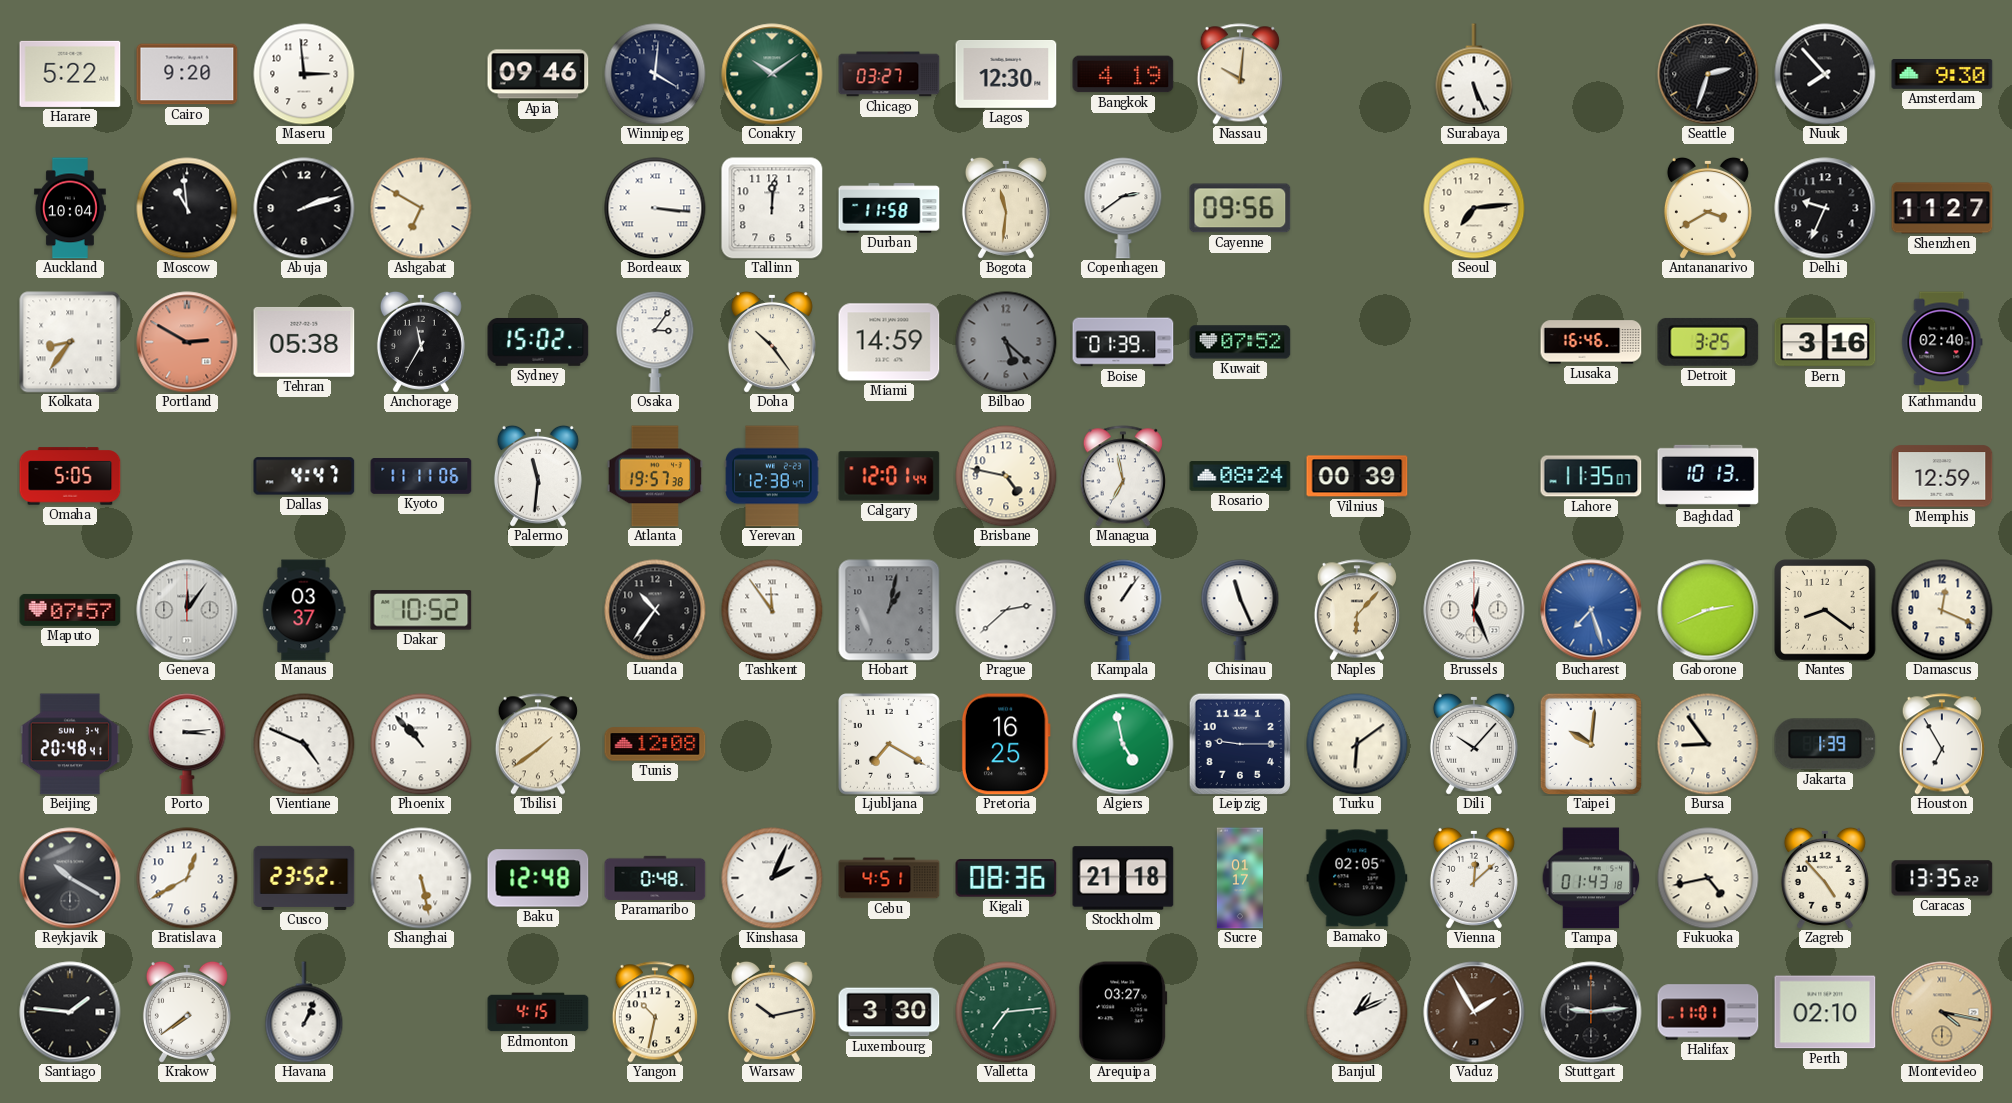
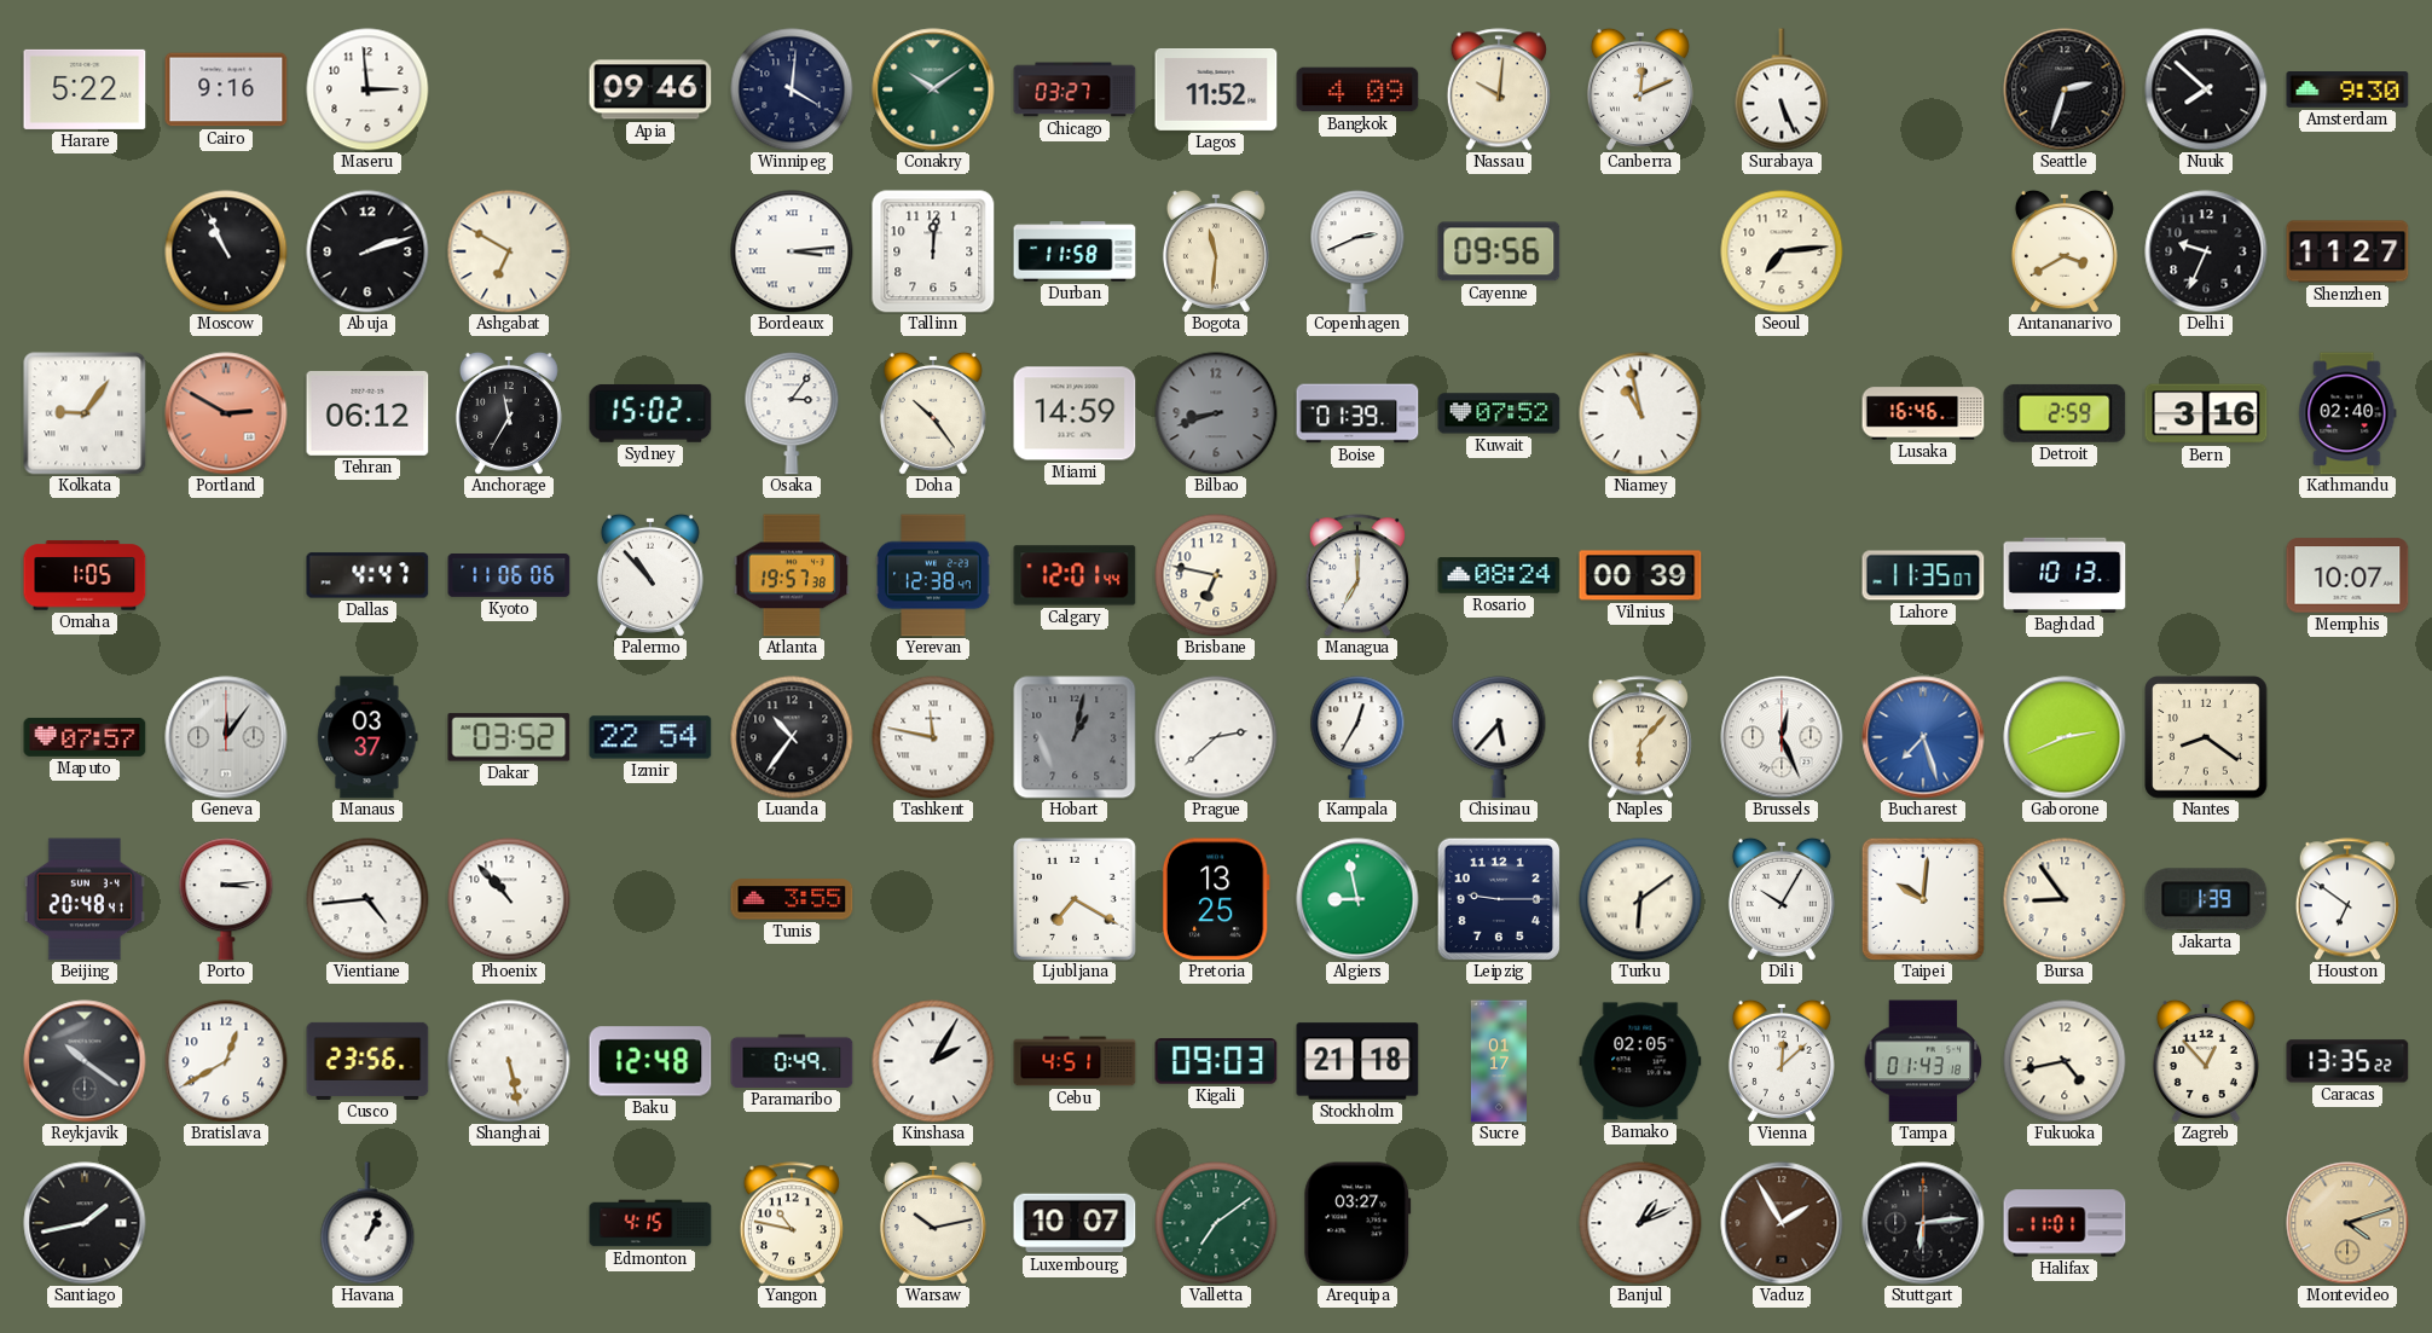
Cairo: 9:20 -> 9:16 (226, 89)
Lagos: 12:30 -> 11:52 (1216, 91)
Bangkok: 4:19 -> 4:09 (1357, 89)
Canberra: none -> 12:11 (1640, 89)
Nuuk: 7:53 -> 7:52 (2206, 89)
Auckland: 10:04 -> none (70, 208)
Moscow: 10:59 -> 10:56 (226, 251)
Bordeaux: 3:16 -> 3:14 (792, 251)
Copenhagen: 2:39 -> 2:41 (1357, 251)
Kolkata: 8:36 -> 9:06 (85, 413)
Tehran: 05:38 -> 06:12 (367, 413)
Bilbao: 5:22 -> 8:42 (1216, 413)
Niamey: none -> 10:58 (1640, 413)
Detroit: 3:25 -> 2:59 (2065, 413)
Omaha: 5:05 -> 1:05 (85, 575)
Kyoto: 11:11 -> 11:06 (509, 576)
Palermo: 11:31 -> 10:53 (650, 575)
Brisbane: 4:47 -> 6:47 (1216, 575)
Managua: 6:58 -> 7:00 (1357, 575)
Memphis: 12:59 -> 10:07 (2347, 575)
Dakar: 10:52 -> 03:52 (509, 737)
Izmir: none -> 22:54 (650, 737)
Tashkent: 11:54 -> 11:47 (933, 737)
Kampala: 1:06 -> 12:35 (1357, 737)
Chisinau: 11:26 -> 5:37 (1499, 737)
Damascus: 12:19 -> none (1942, 610)
Vientiane: 4:49 -> 4:44 (367, 899)
Tbilisi: 1:39 -> none (538, 744)
Tunis: 12:08 -> 3:55 (792, 899)
Pretoria: 16:25 -> 13:25 (1216, 899)
Algiers: 4:58 -> 8:58 (1357, 899)
Dili: 10:07 -> 10:05 (1782, 899)
Houston: 6:55 -> 6:51 (2347, 899)
Reykjavik: 10:20 -> 10:21 (85, 1061)
Cusco: 23:52 -> 23:56 (367, 1061)
Paramaribo: 0:48 -> 0:49 (792, 1061)
Kinshasa: 2:04 -> 2:05 (933, 1061)
Kigali: 08:36 -> 09:03 (1216, 1061)
Zagreb: 4:53 -> 12:53 (2206, 1061)
Santiago: 1:46 -> 1:43 (85, 1223)
Krakow: 7:39 -> none (187, 1012)
Yangon: 10:32 -> 10:47 (792, 1223)
Luxembourg: 3:30 -> 10:07 (1075, 1223)
Valletta: 7:14 -> 7:09 (1216, 1223)
Stuttgart: 9:14 -> 6:14 (1923, 1223)
Perth: 02:10 -> none (1825, 1012)
Montevideo: 4:17 -> 4:12 (2347, 1223)
